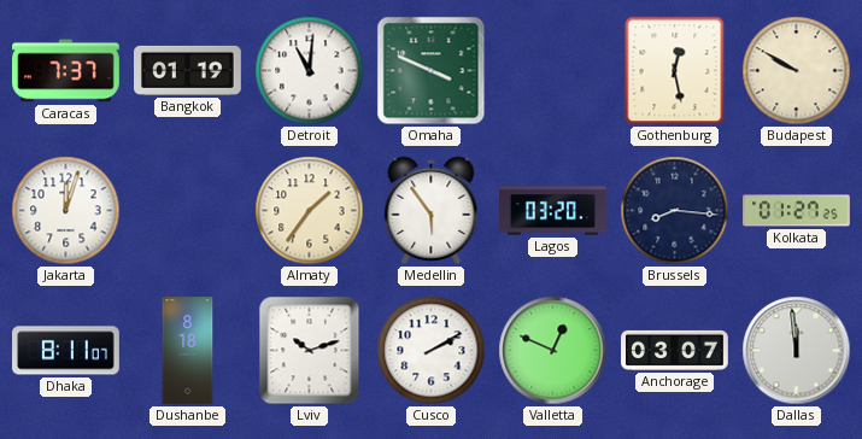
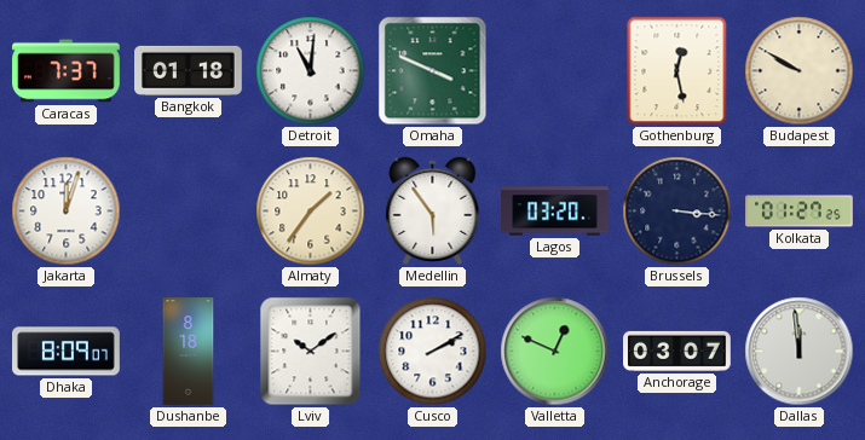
Bangkok: 01:19 -> 01:18 (189, 70)
Brussels: 8:16 -> 3:16 (677, 212)
Dhaka: 8:11 -> 8:09 (67, 352)
Lviv: 10:12 -> 10:09 (311, 352)
